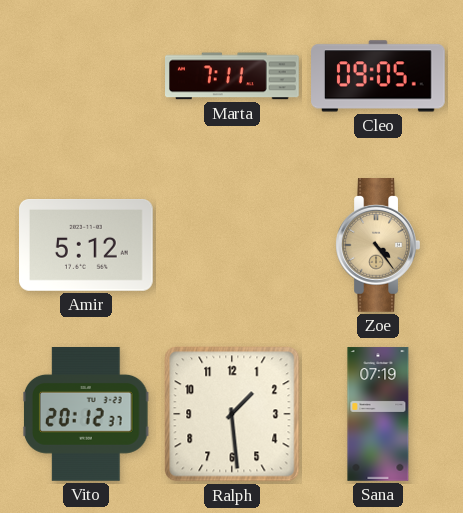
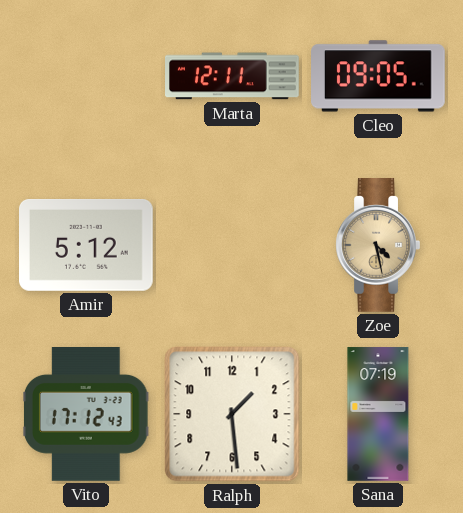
Marta: 7:11 -> 12:11 (233, 76)
Zoe: 4:24 -> 4:28 (378, 246)
Vito: 20:12 -> 17:12 (87, 415)
